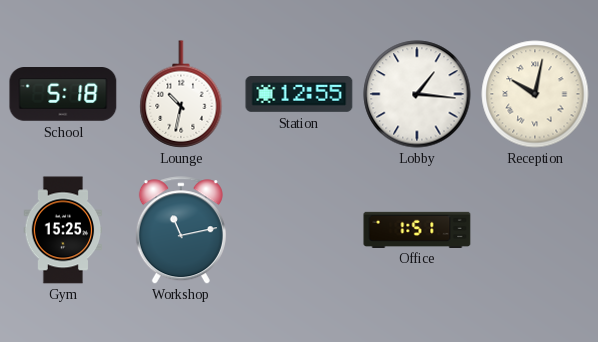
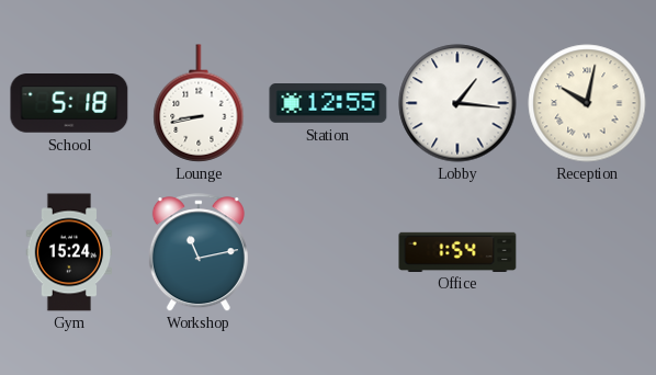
Lounge: 10:32 -> 8:43 (199, 103)
Gym: 15:25 -> 15:24 (69, 252)
Office: 1:51 -> 1:54 (457, 251)
